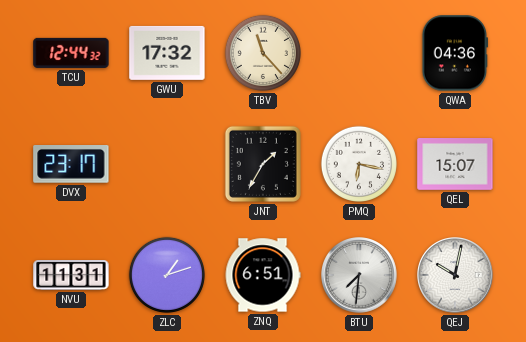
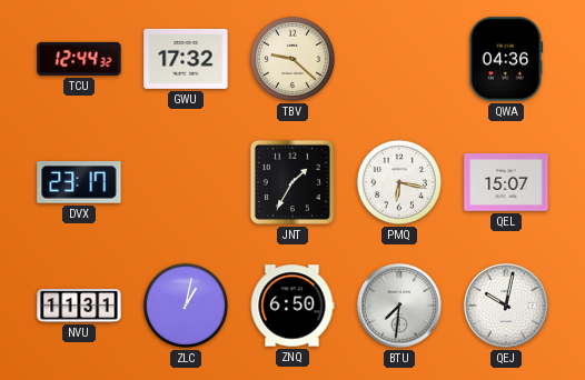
TBV: 11:23 -> 9:22 (292, 59)
ZLC: 1:12 -> 1:02 (186, 306)
ZNQ: 6:51 -> 6:50 (292, 306)
